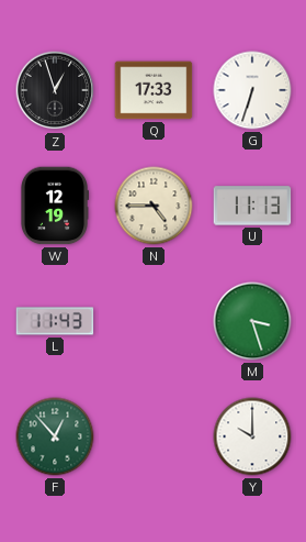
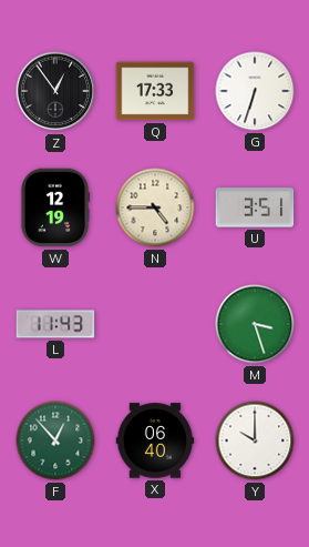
Z: 12:57 -> 12:54 (55, 91)
U: 11:13 -> 3:51 (255, 207)
X: none -> 06:40 (155, 440)
